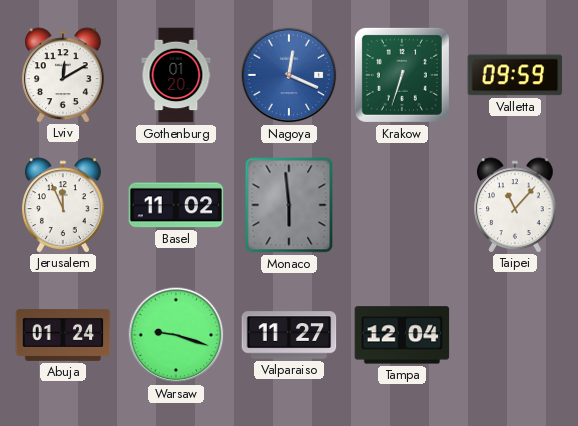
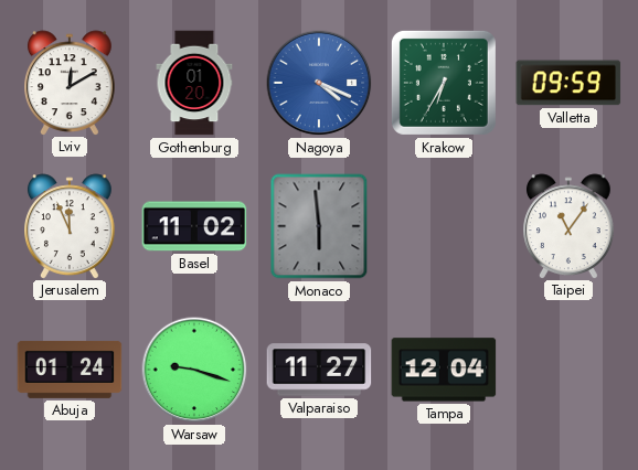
Nagoya: 12:19 -> 4:19 (319, 83)
Krakow: 6:33 -> 6:35 (444, 83)
Taipei: 11:07 -> 11:06 (570, 226)
